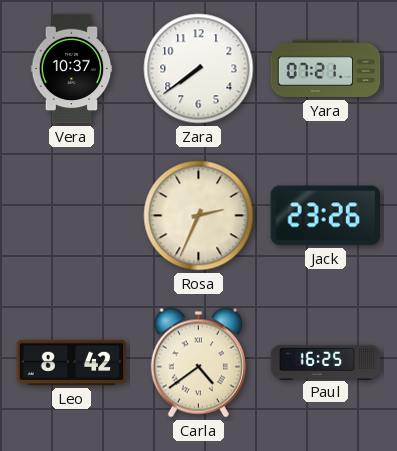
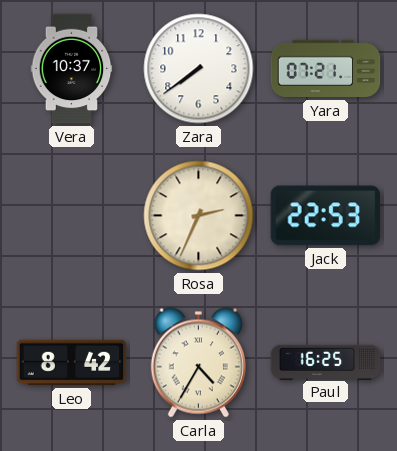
Jack: 23:26 -> 22:53 (326, 216)
Carla: 4:39 -> 4:35 (198, 363)
